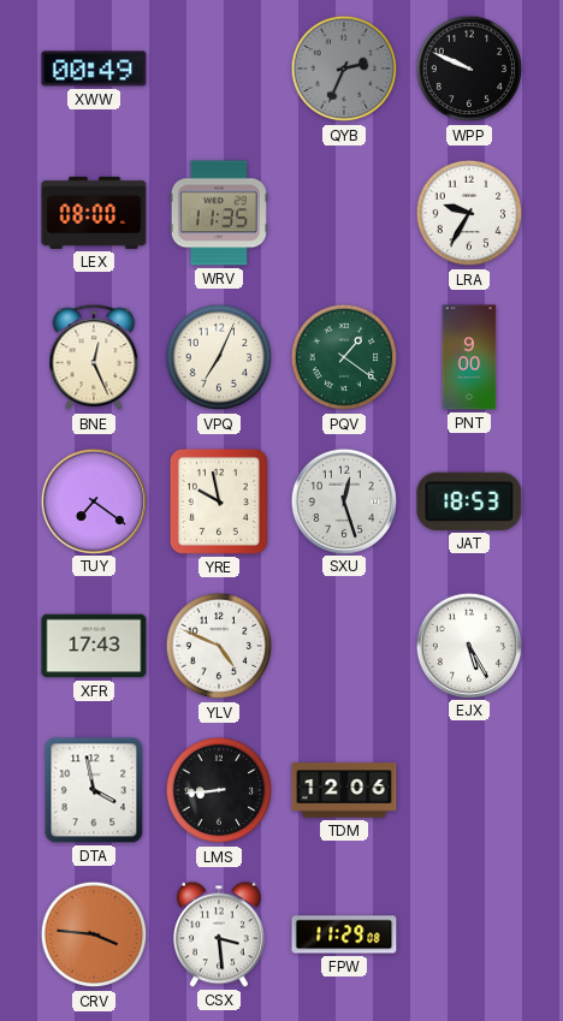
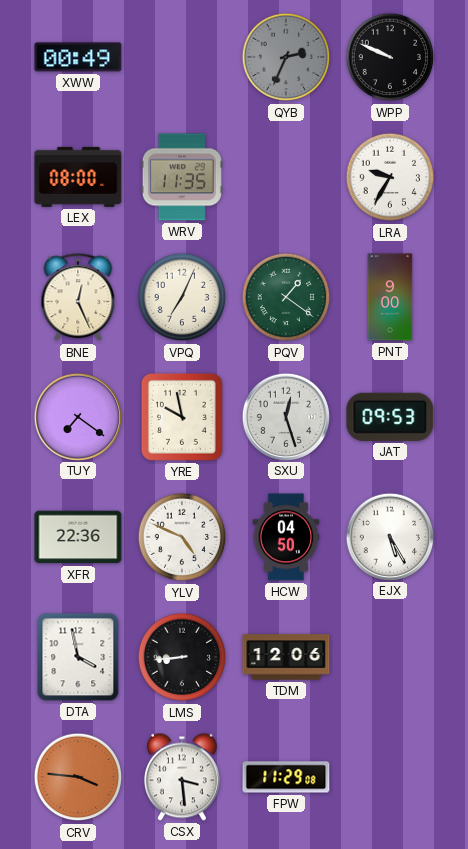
JAT: 18:53 -> 09:53 (390, 417)
XFR: 17:43 -> 22:36 (78, 537)
HCW: none -> 04:50 (286, 537)
